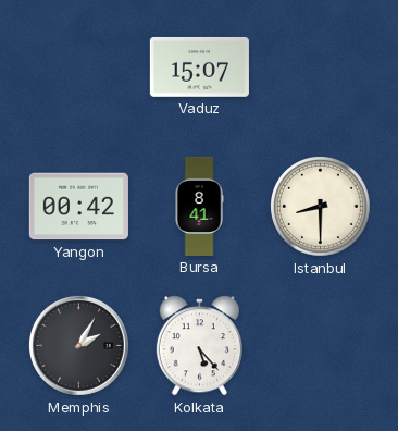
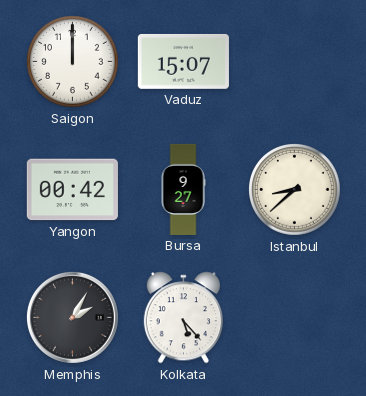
Saigon: none -> 12:00 (73, 62)
Bursa: 8:41 -> 9:27 (183, 189)
Istanbul: 8:30 -> 8:38 (295, 190)
